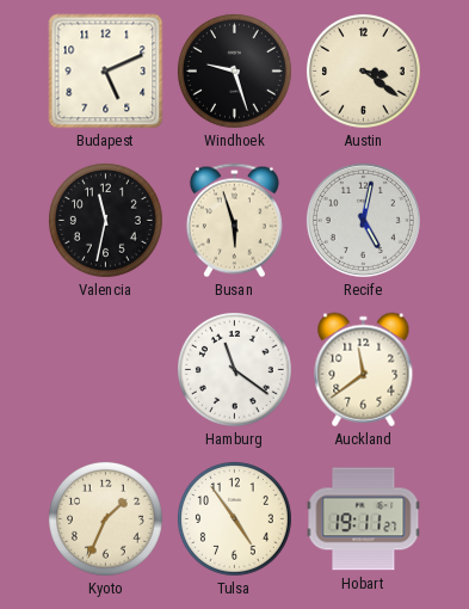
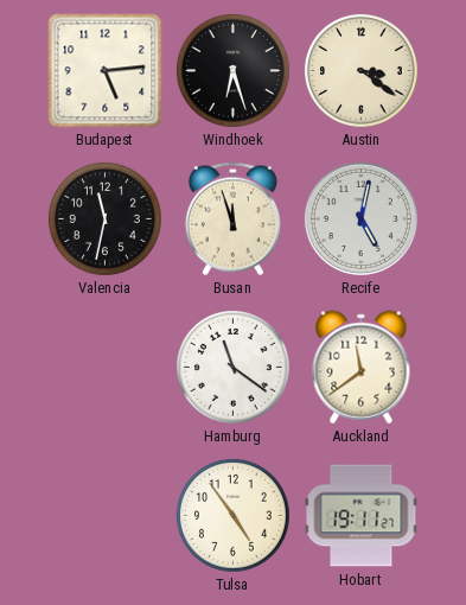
Budapest: 5:11 -> 5:14 (106, 71)
Windhoek: 9:27 -> 6:27 (234, 71)
Busan: 5:57 -> 11:57 (232, 219)
Kyoto: 1:34 -> none (106, 519)
